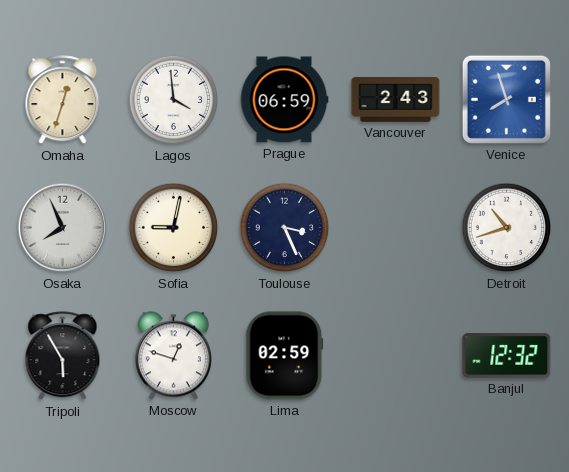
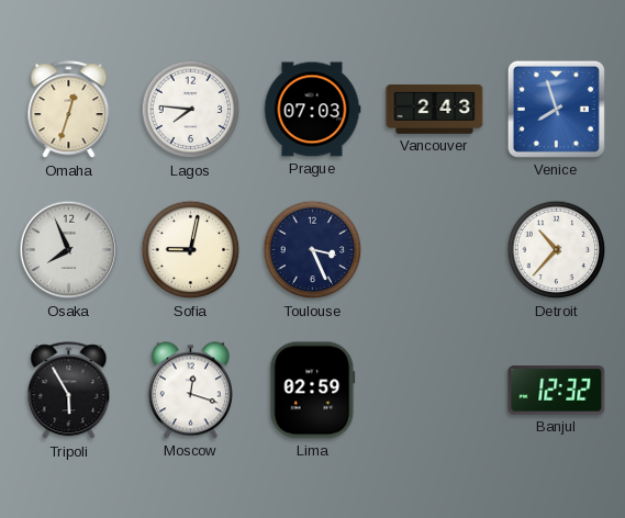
Lagos: 3:59 -> 7:46 (191, 110)
Prague: 06:59 -> 07:03 (312, 110)
Detroit: 10:42 -> 10:37 (557, 250)
Moscow: 12:48 -> 12:18 (190, 391)
